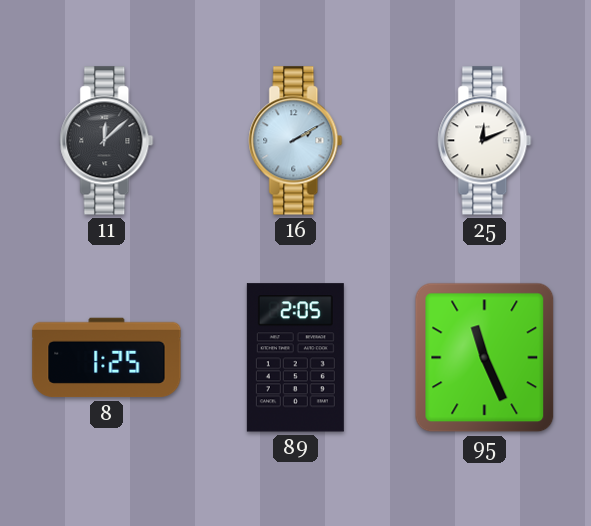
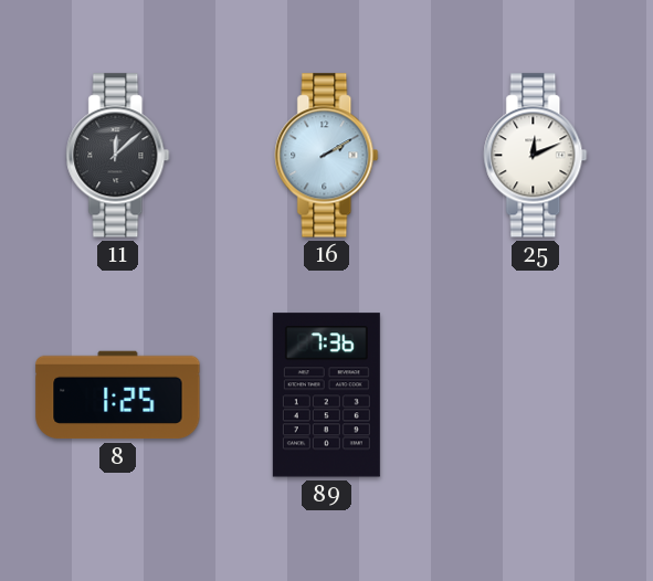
89: 2:05 -> 7:36 (326, 395)
95: 11:26 -> none (485, 358)
